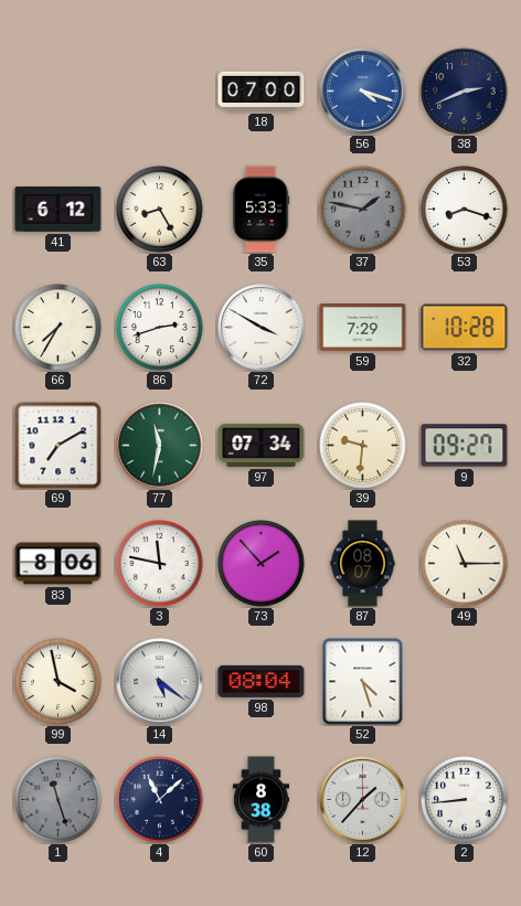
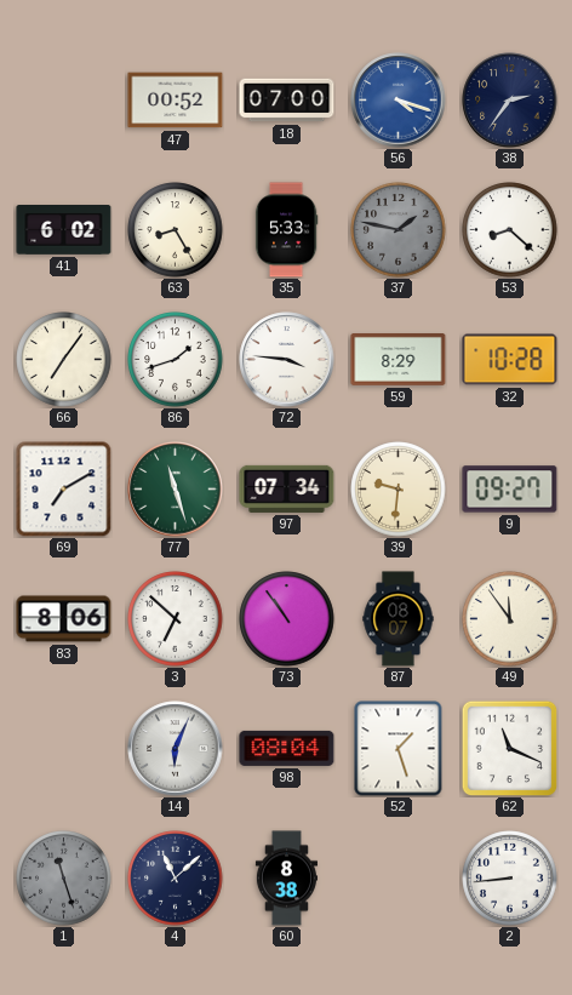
47: none -> 00:52 (176, 101)
38: 2:41 -> 2:36 (510, 101)
41: 6:12 -> 6:02 (64, 230)
53: 8:18 -> 8:22 (510, 230)
66: 7:35 -> 7:06 (64, 360)
86: 2:42 -> 1:42 (176, 360)
72: 3:50 -> 3:46 (287, 360)
59: 7:29 -> 8:29 (399, 360)
77: 11:32 -> 11:27 (176, 490)
3: 11:47 -> 6:52 (176, 619)
73: 1:53 -> 10:54 (287, 619)
49: 11:15 -> 11:54 (510, 619)
99: 3:58 -> none (59, 682)
14: 5:21 -> 6:04 (176, 749)
52: 4:27 -> 1:27 (399, 749)
62: none -> 11:19 (509, 748)
12: 1:37 -> none (363, 800)
